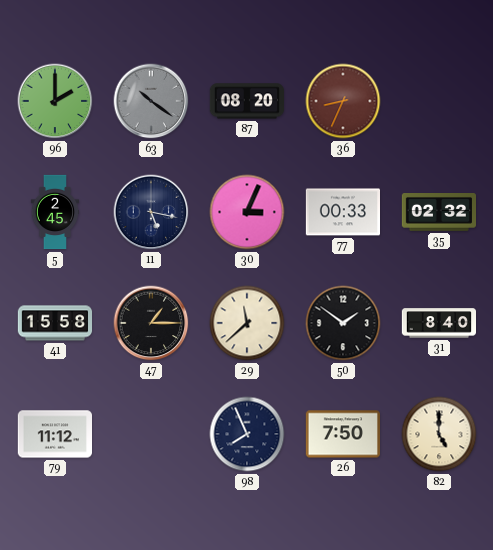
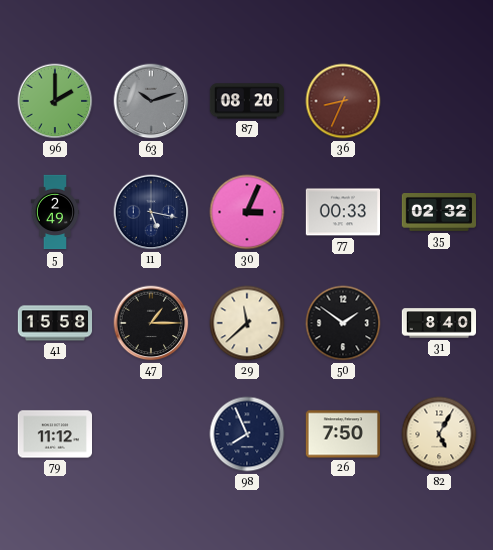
63: 10:21 -> 10:12 (151, 101)
5: 2:45 -> 2:49 (55, 212)
82: 5:00 -> 5:05 (439, 434)
